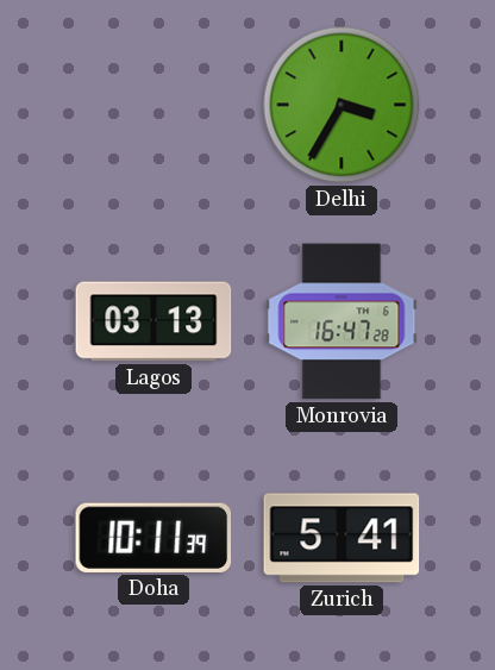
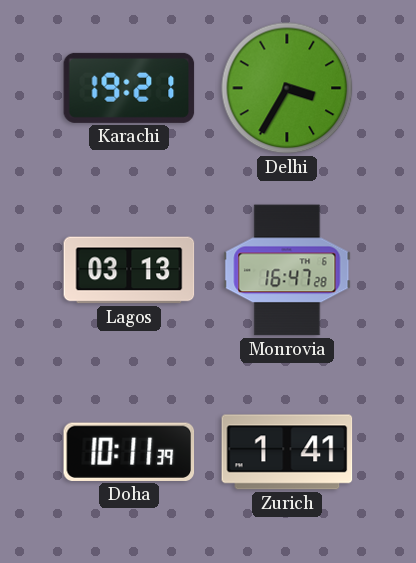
Karachi: none -> 19:21 (129, 88)
Zurich: 5:41 -> 1:41 (287, 452)
